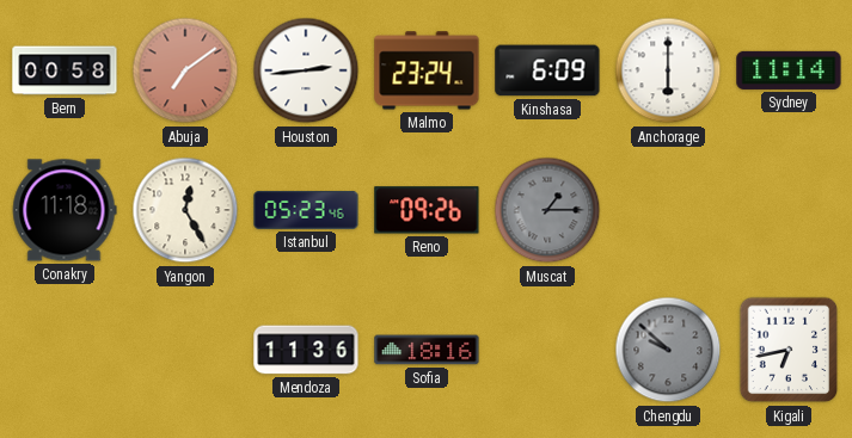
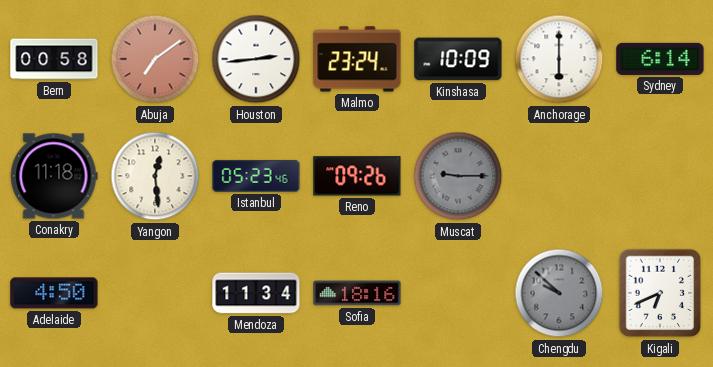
Kinshasa: 6:09 -> 10:09 (458, 59)
Sydney: 11:14 -> 6:14 (660, 59)
Yangon: 12:25 -> 12:29 (155, 176)
Muscat: 1:15 -> 9:15 (458, 176)
Adelaide: none -> 4:50 (54, 293)
Mendoza: 11:36 -> 11:34 (256, 293)
Kigali: 6:43 -> 6:41 (660, 293)
